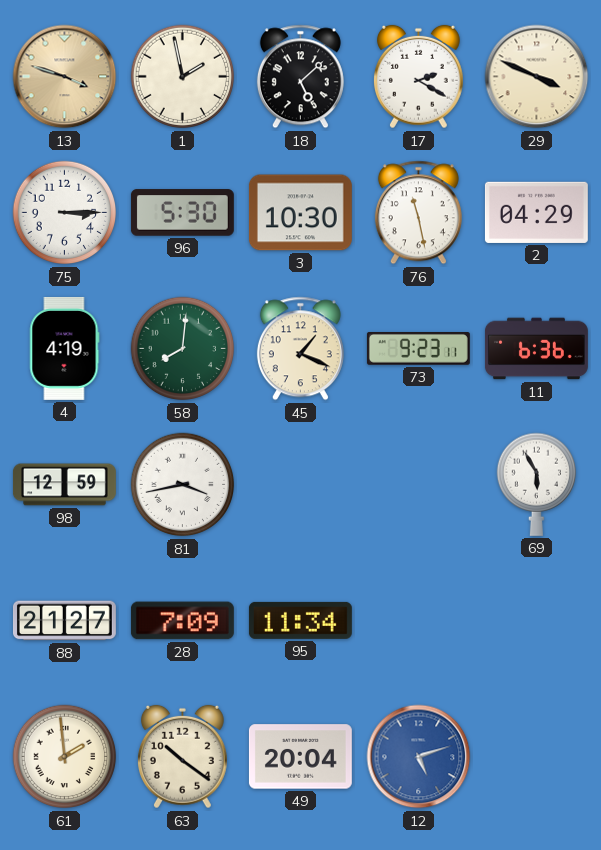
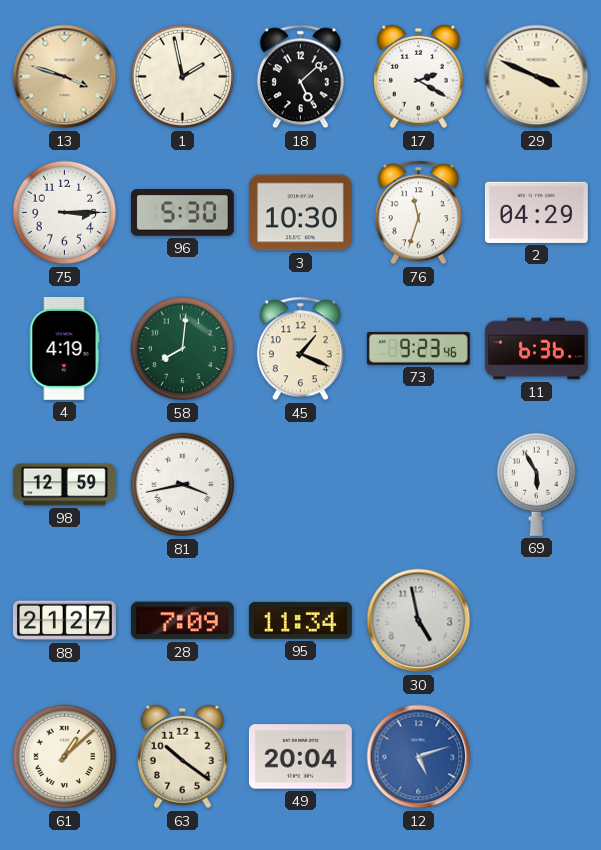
76: 11:28 -> 11:33 (418, 213)
73: 9:23:11 -> 9:23:46 (418, 349)
30: none -> 4:58 (419, 621)
61: 1:59 -> 1:08 (65, 757)
